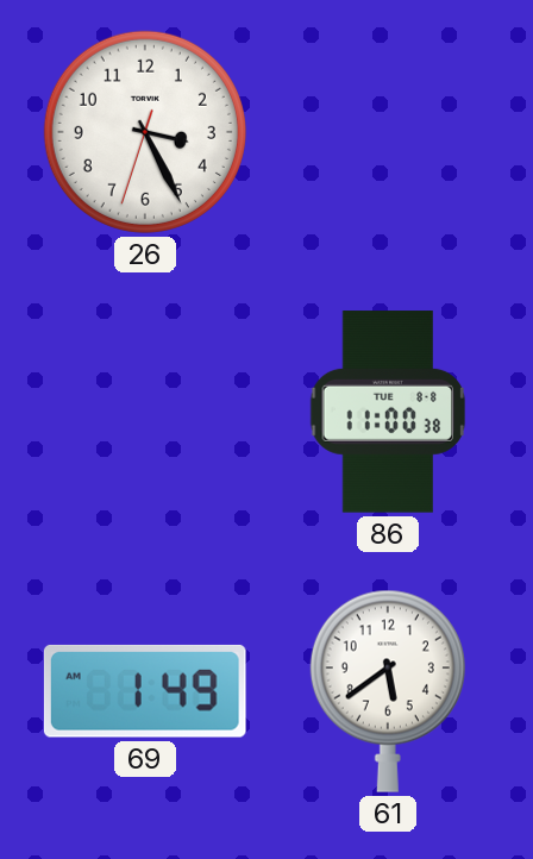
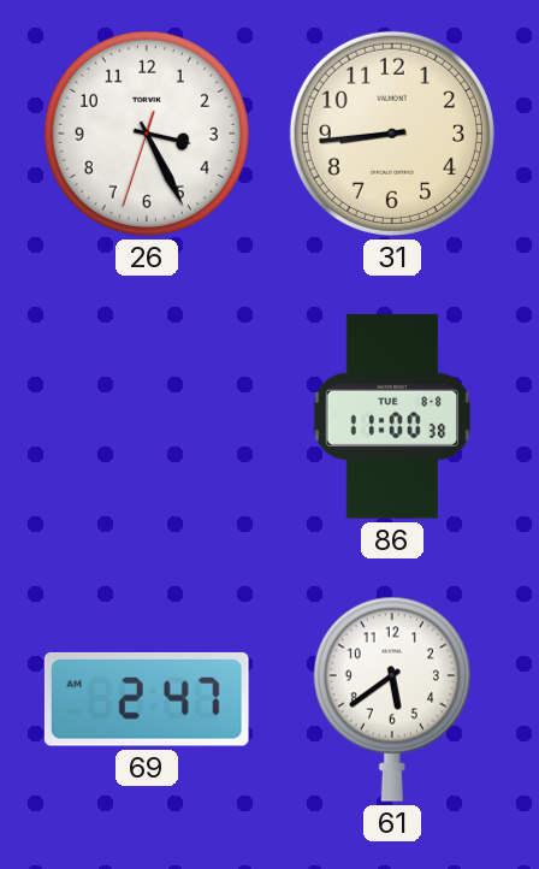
31: none -> 8:44 (392, 134)
69: 1:49 -> 2:47 (147, 699)
